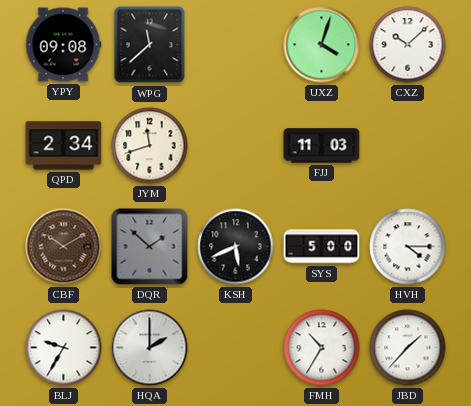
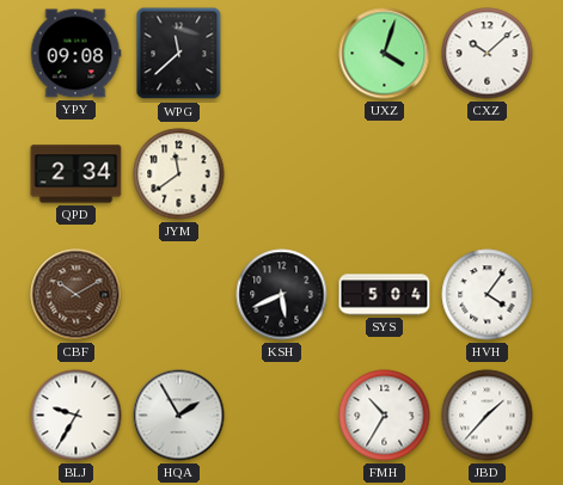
JYM: 11:42 -> 11:39 (179, 174)
FJJ: 11:03 -> none (322, 146)
DQR: 1:52 -> none (150, 247)
SYS: 5:00 -> 5:04 (385, 295)
HVH: 4:15 -> 4:06 (488, 295)
HQA: 2:00 -> 1:55 (179, 416)
